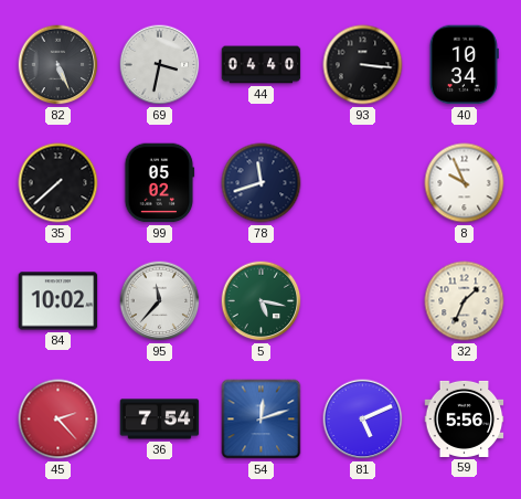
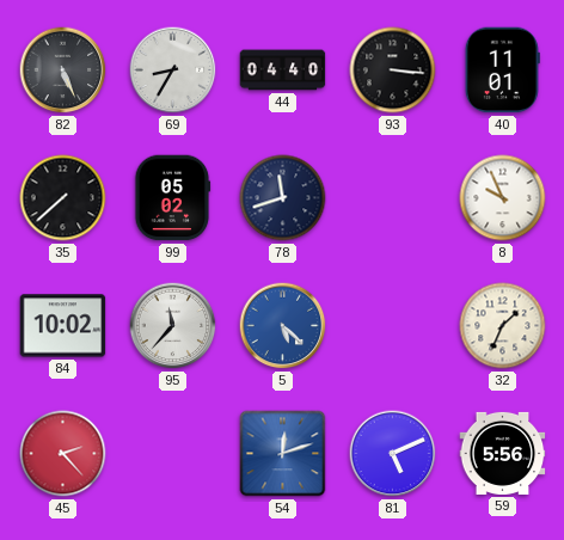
69: 3:32 -> 8:35 (173, 70)
40: 10:34 -> 11:01 (502, 70)
5: 5:17 -> 5:22 (283, 326)
5 dial: green -> blue (283, 326)
36: 7:54 -> none (160, 420)
